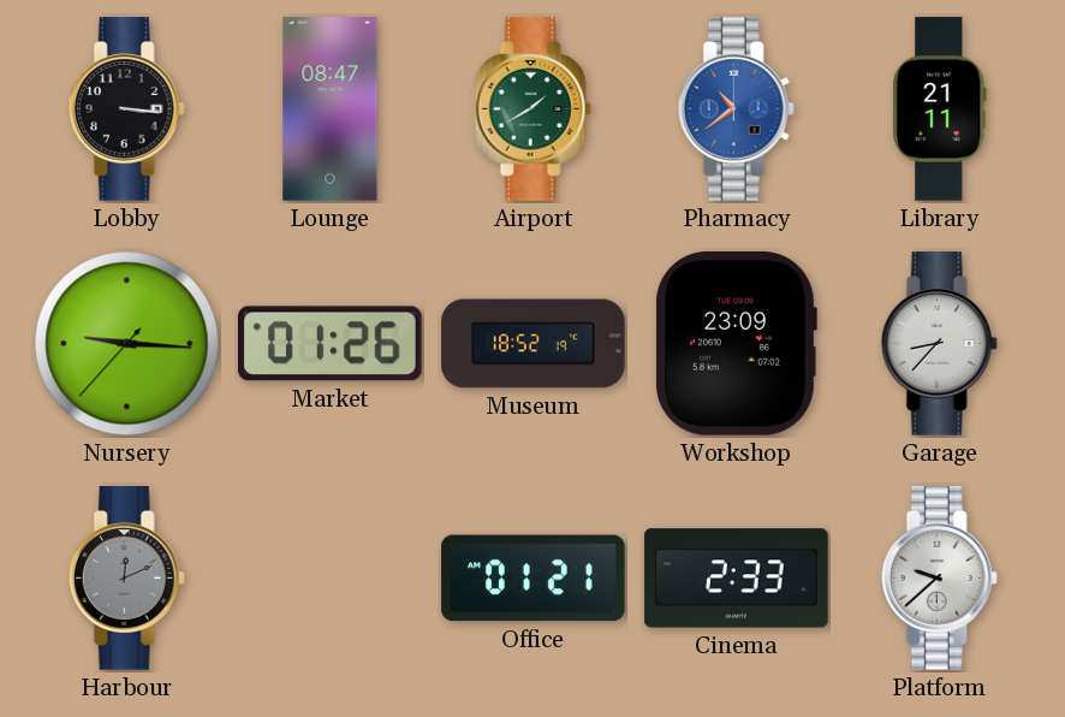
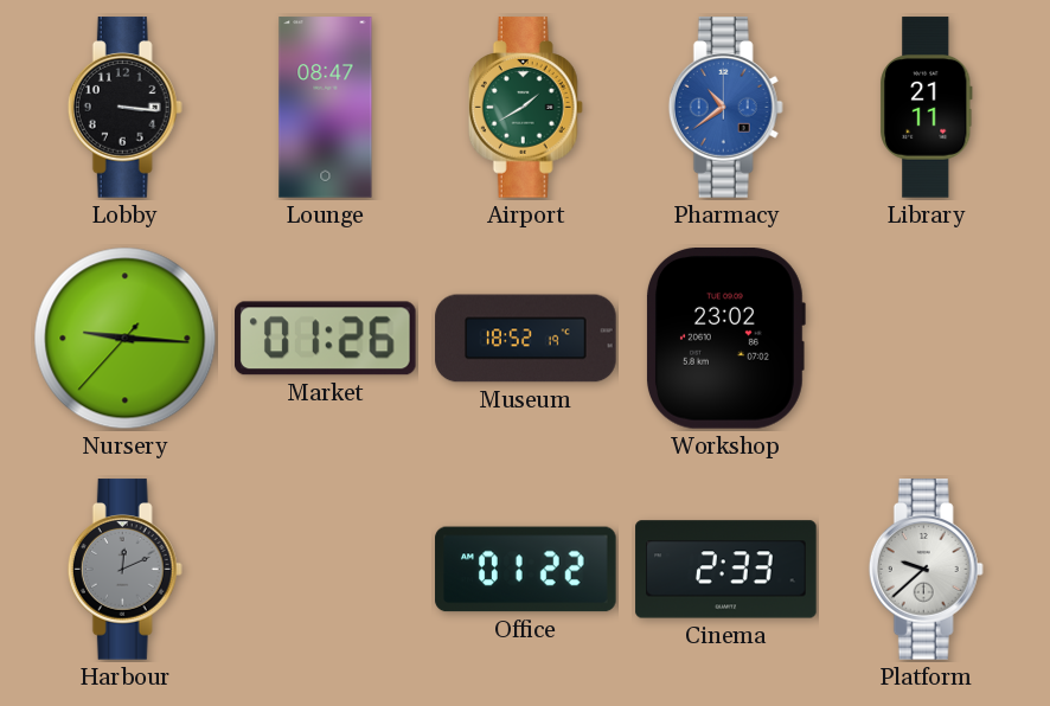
Workshop: 23:09 -> 23:02 (725, 339)
Garage: 8:37 -> none (939, 344)
Office: 01:21 -> 01:22 (526, 570)
